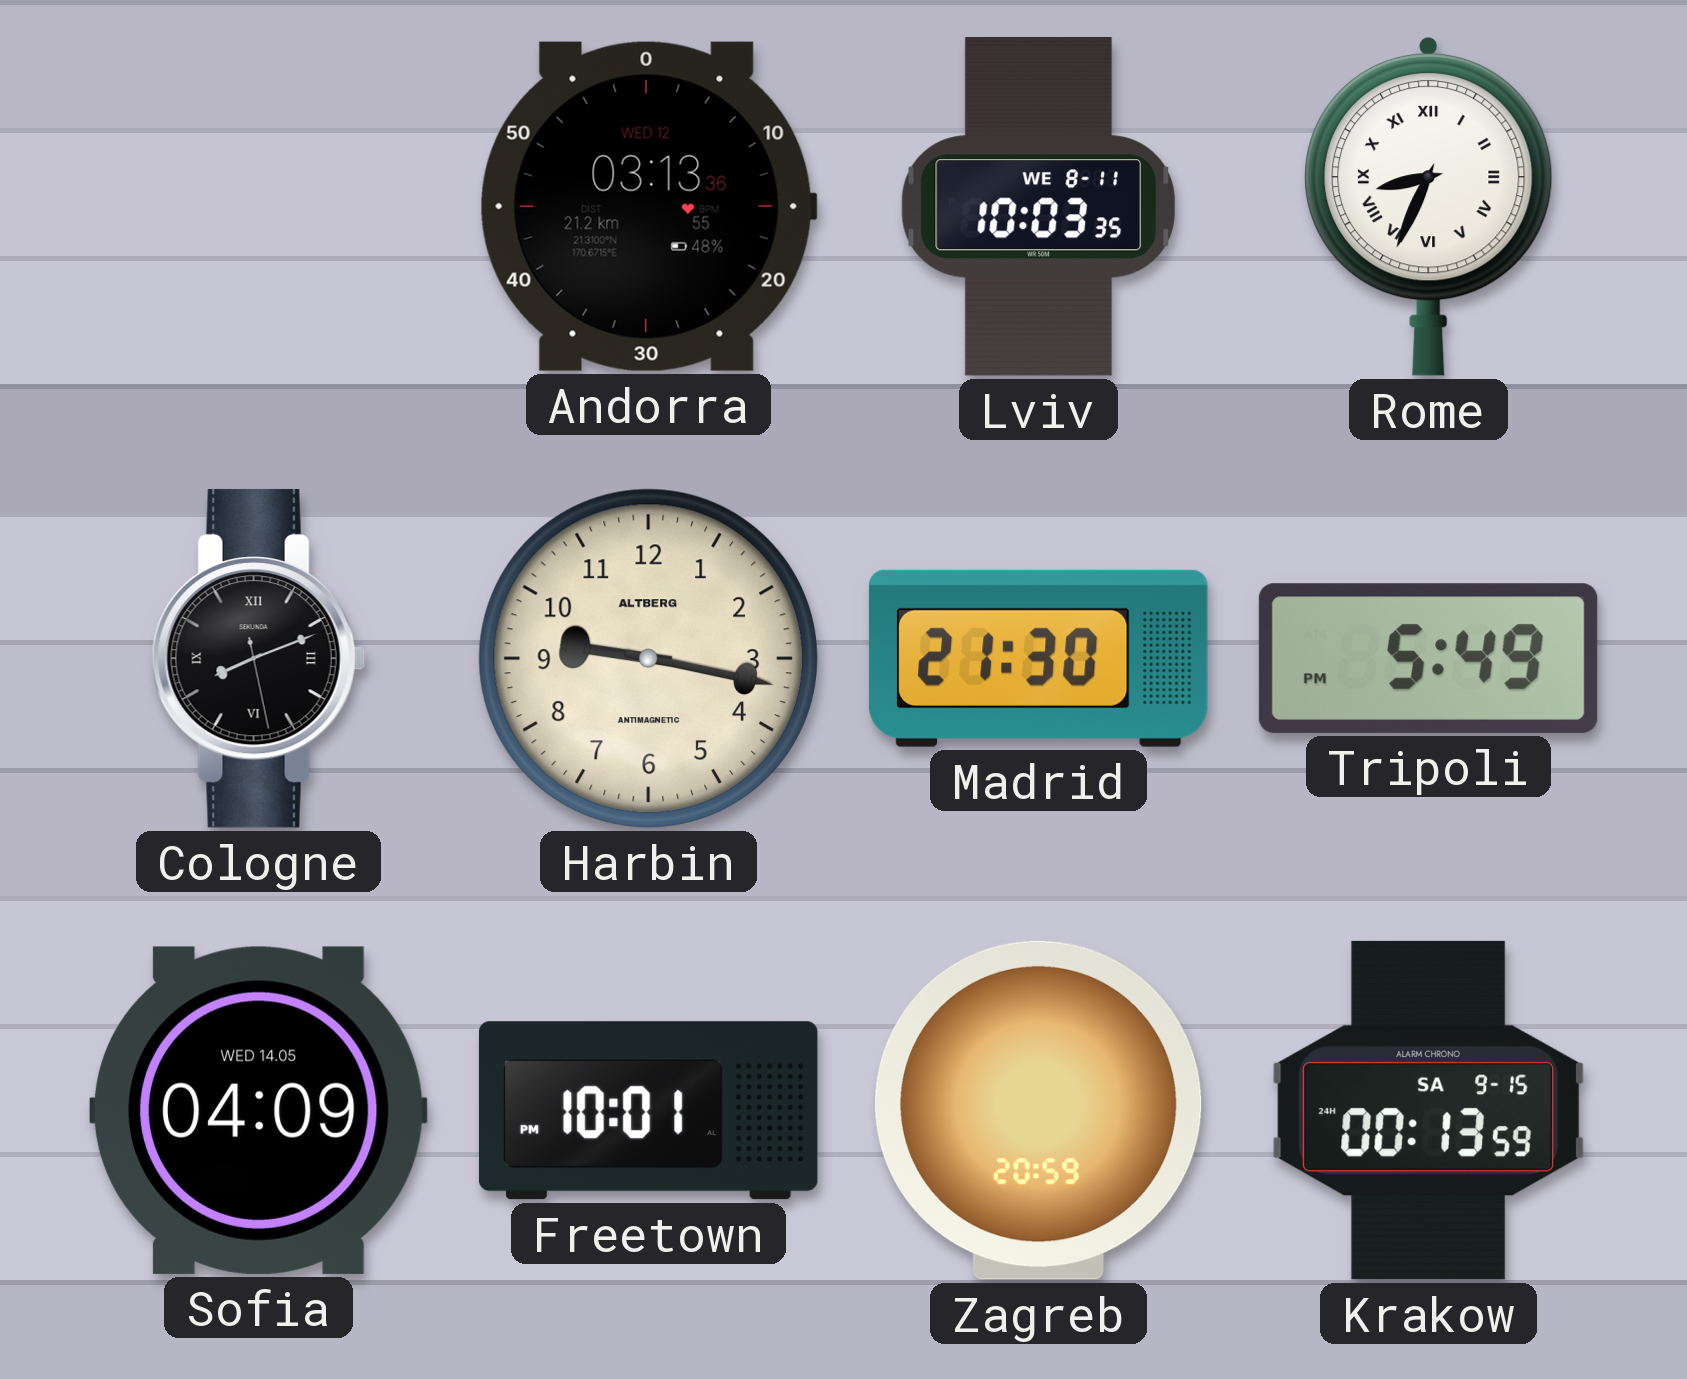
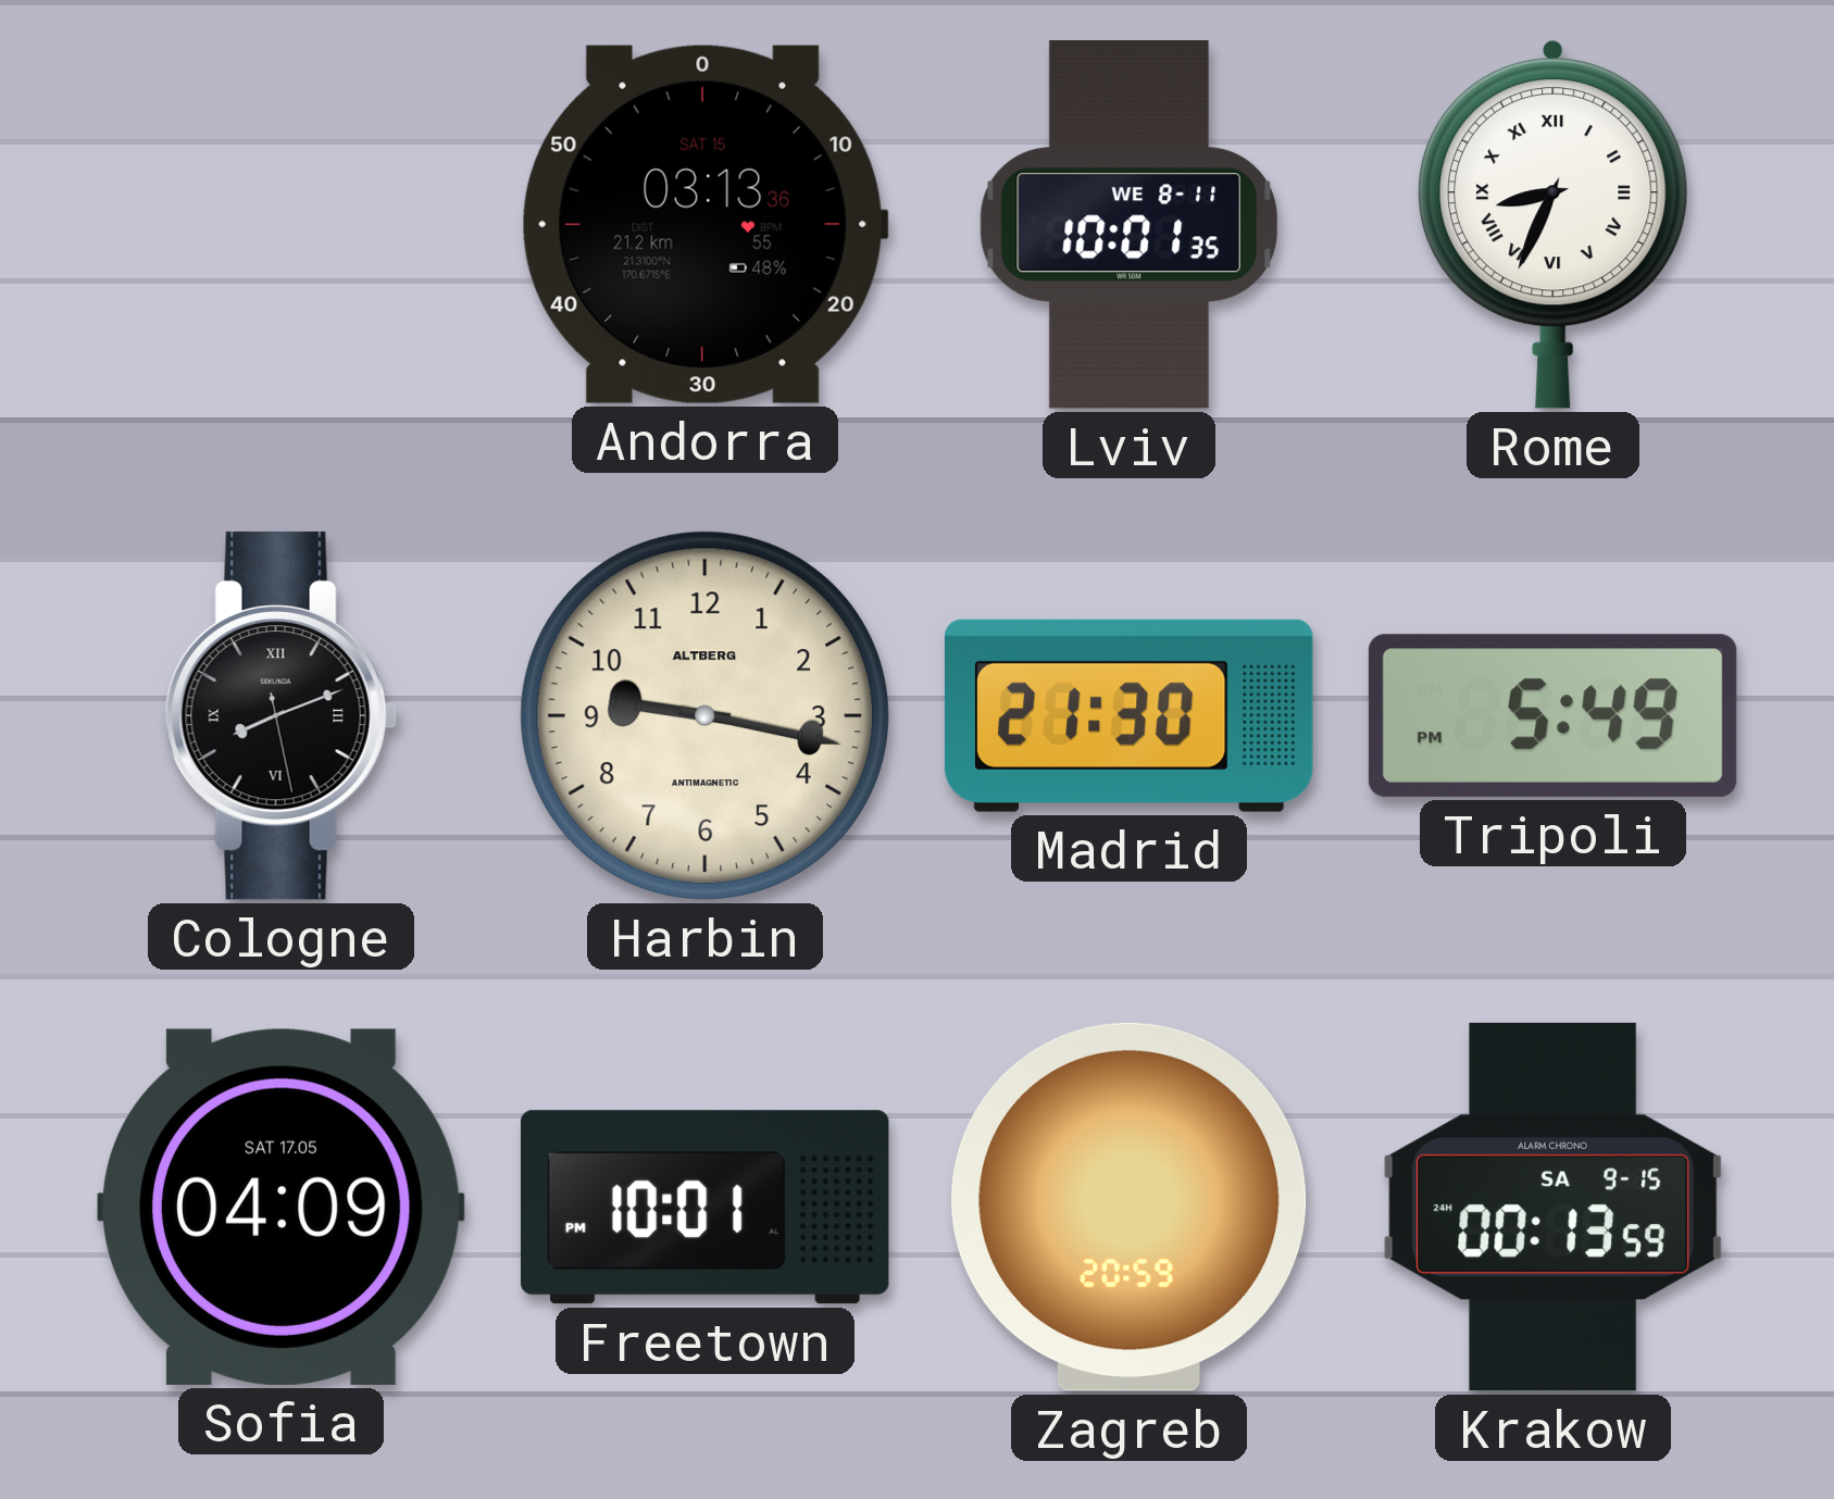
Andorra date: WED 12 -> SAT 15 (704, 224)
Lviv: 10:03 -> 10:01 (1128, 225)
Sofia date: WED 14.05 -> SAT 17.05 (280, 1207)
